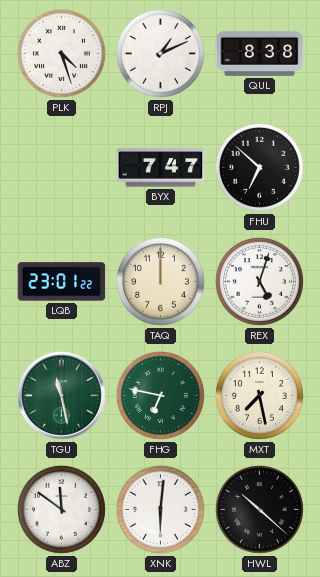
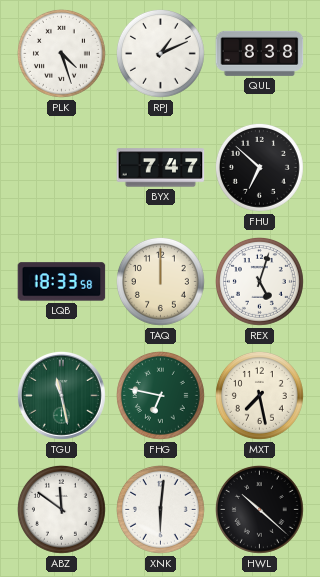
LQB: 23:01 -> 18:33 (62, 282)
